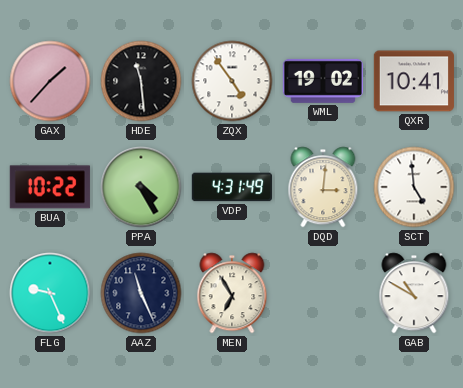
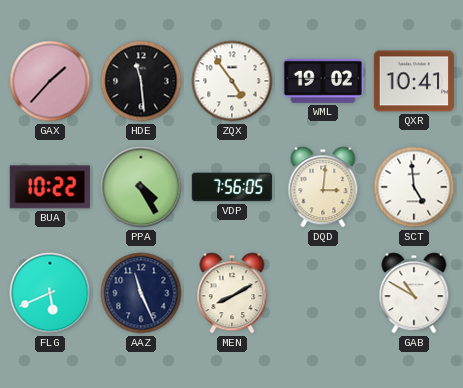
VDP: 4:31 -> 7:56 (232, 187)
FLG: 9:26 -> 5:41 (50, 293)
MEN: 6:55 -> 8:10 (232, 293)
